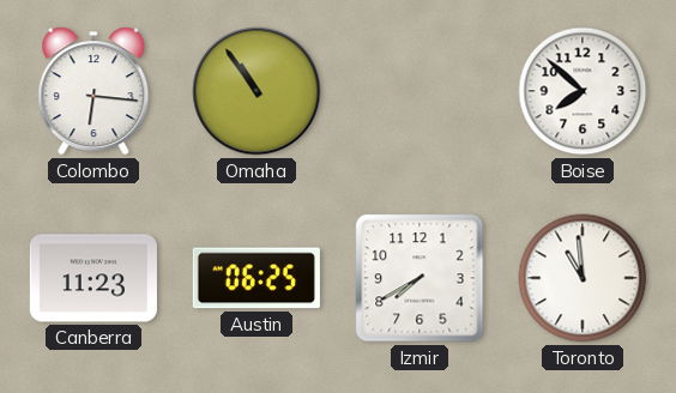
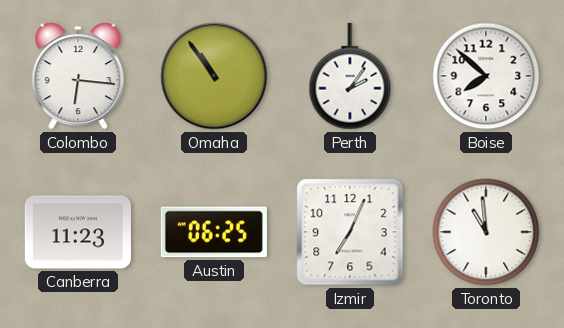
Perth: none -> 2:06 (350, 76)
Izmir: 7:40 -> 7:04 (350, 232)
